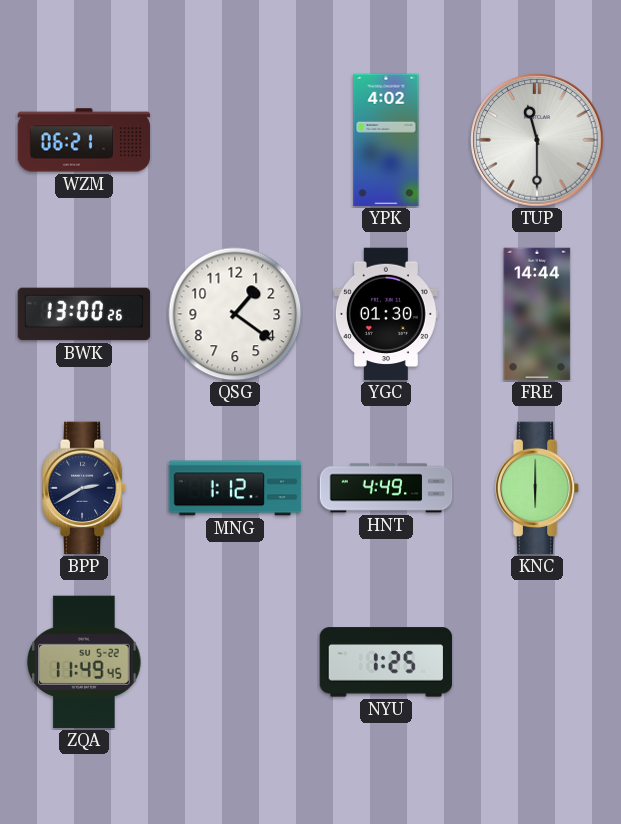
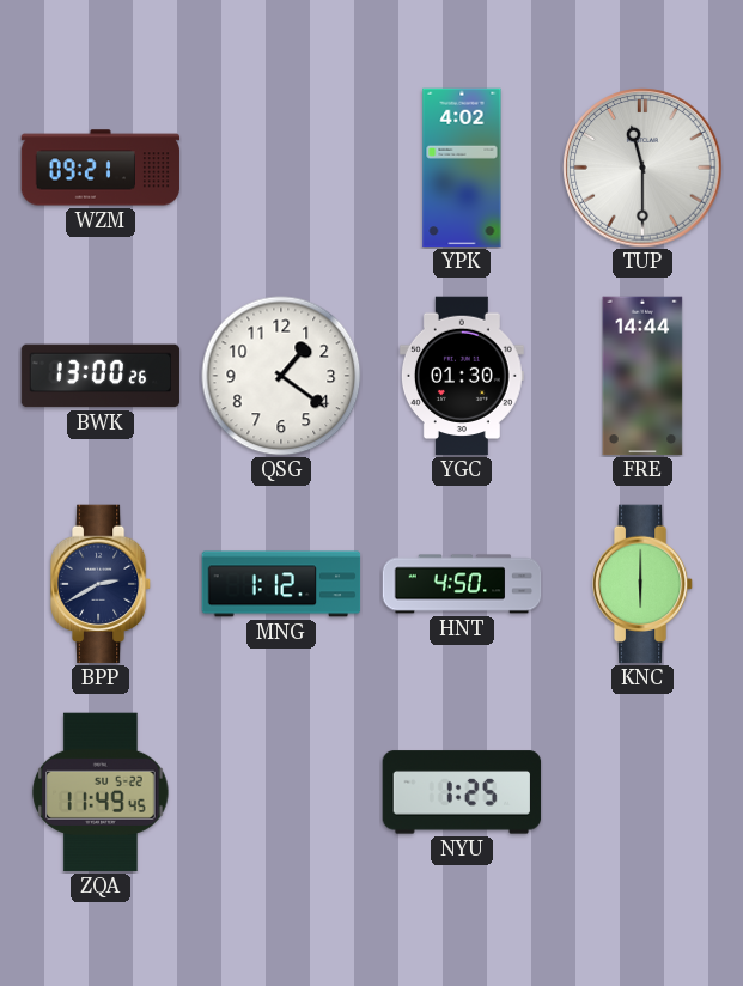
WZM: 06:21 -> 09:21 (101, 168)
HNT: 4:49 -> 4:50 (462, 584)
